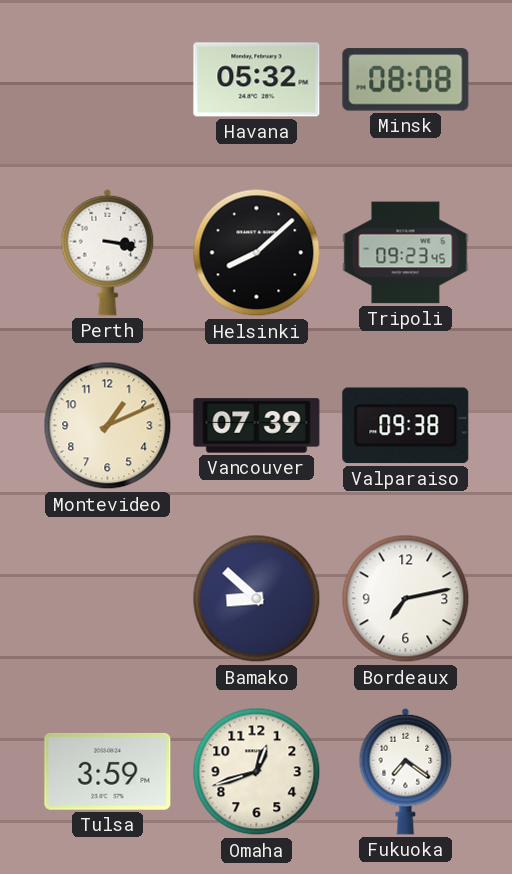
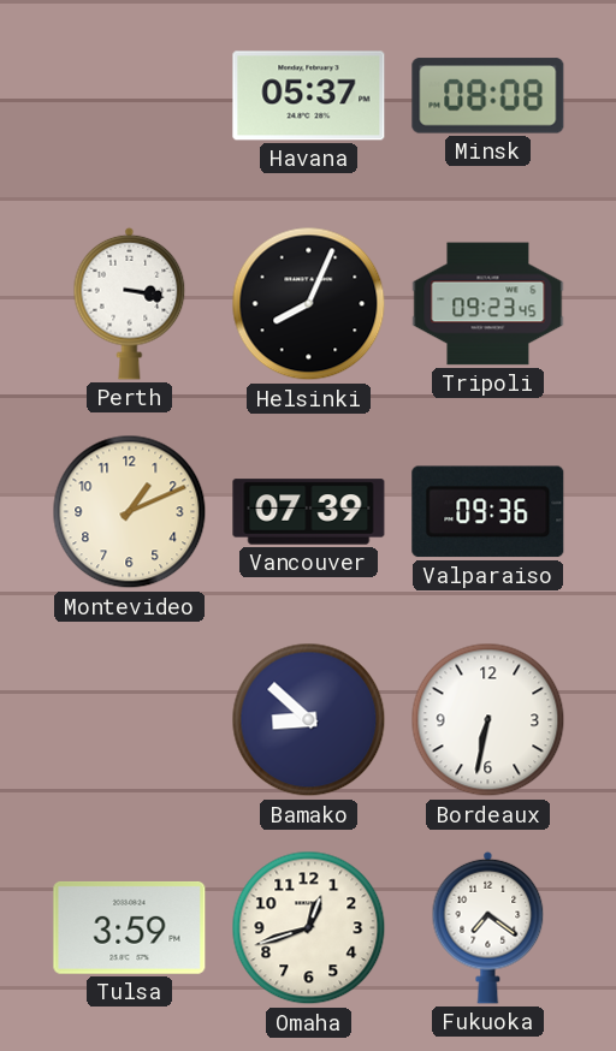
Havana: 05:32 -> 05:37 (309, 96)
Helsinki: 8:08 -> 8:04 (309, 304)
Valparaiso: 09:38 -> 09:36 (488, 512)
Bordeaux: 7:13 -> 6:32 (488, 720)
